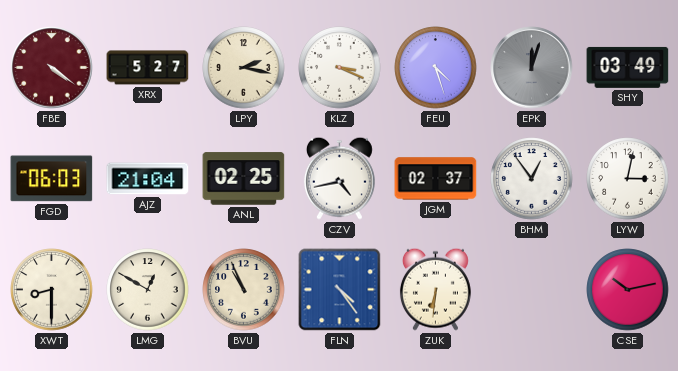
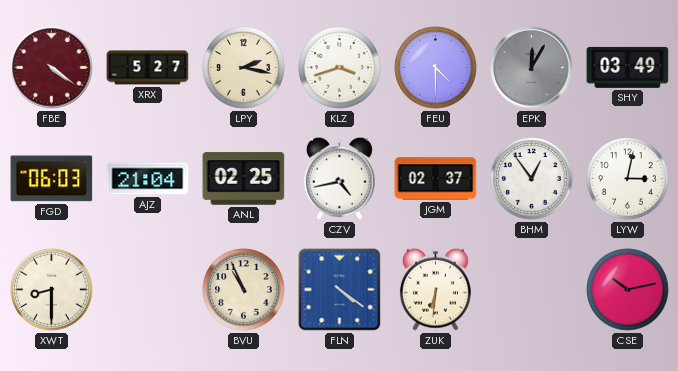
KLZ: 3:19 -> 3:42 (340, 68)
FEU: 4:27 -> 4:30 (436, 68)
EPK: 12:03 -> 12:05 (532, 68)
LMG: 12:50 -> none (148, 290)
FLN: 4:24 -> 4:21 (340, 290)
